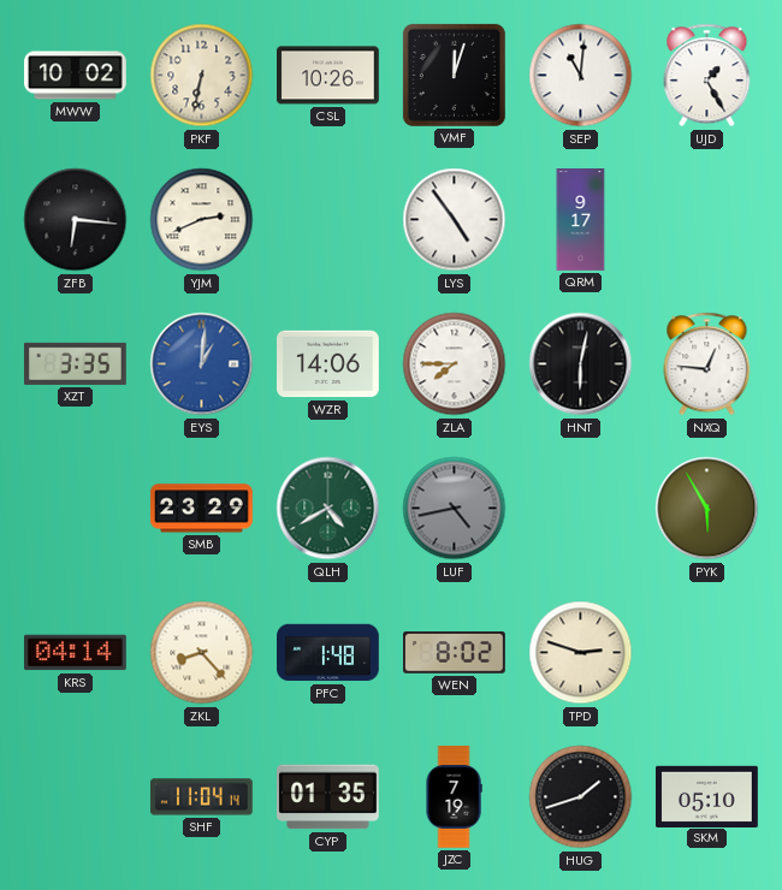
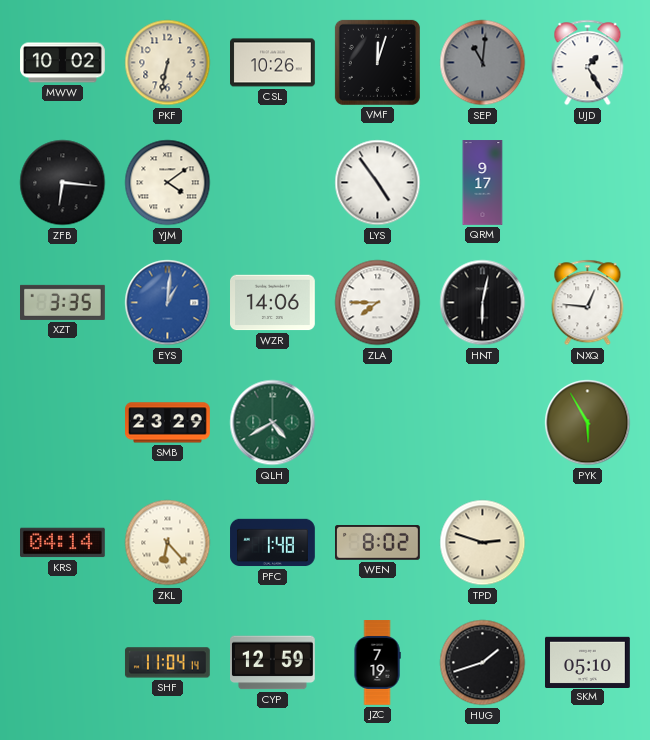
SEP dial: white -> grey (483, 63)
YJM: 2:41 -> 4:09 (168, 183)
LUF: 4:43 -> none (455, 509)
ZKL: 8:23 -> 6:23 (168, 543)
CYP: 01:35 -> 12:59 (273, 663)
